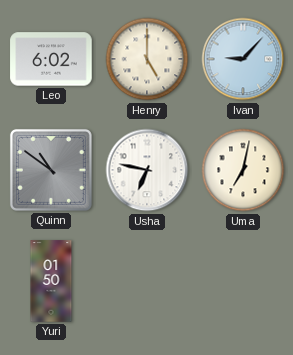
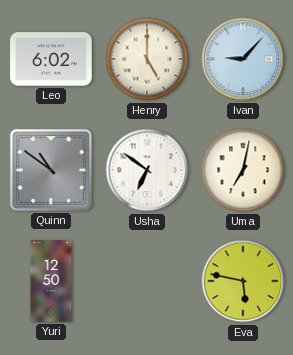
Usha: 6:47 -> 6:51 (147, 170)
Yuri: 01:50 -> 12:50 (51, 281)
Eva: none -> 5:47 (243, 281)
